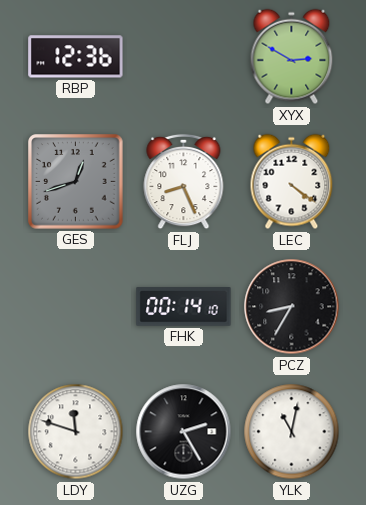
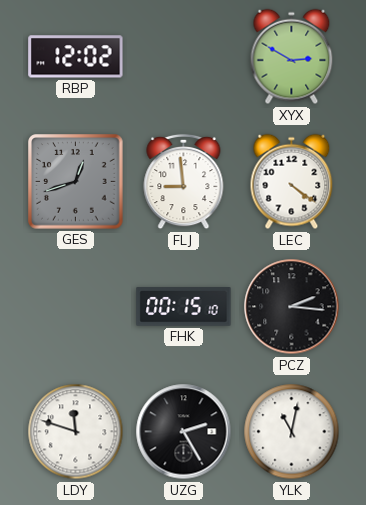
RBP: 12:36 -> 12:02 (76, 57)
FLJ: 8:26 -> 8:59 (184, 182)
FHK: 00:14 -> 00:15 (184, 307)
PCZ: 8:35 -> 2:16 (292, 307)
